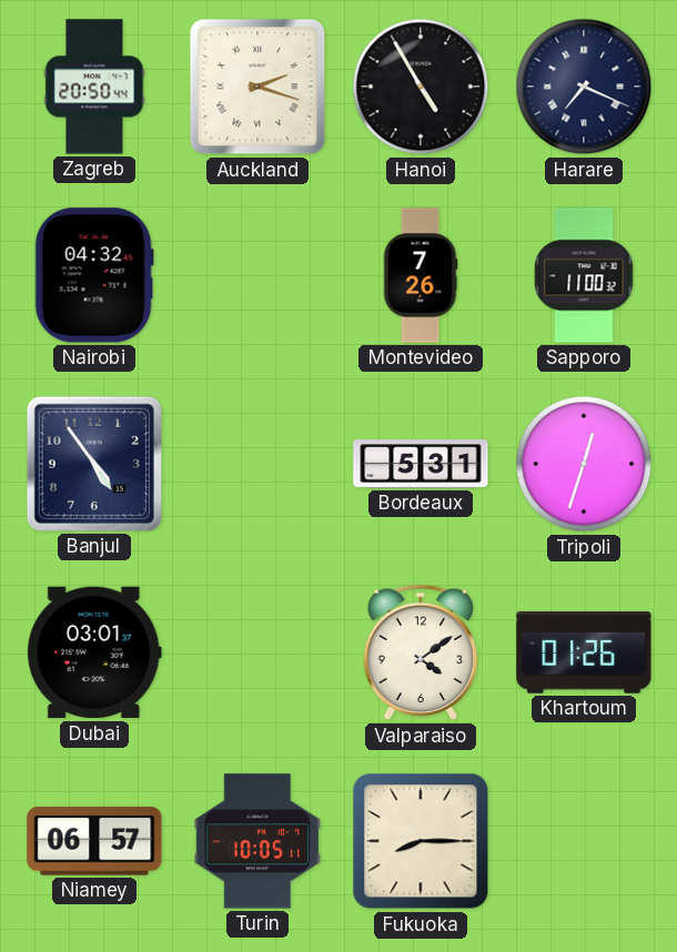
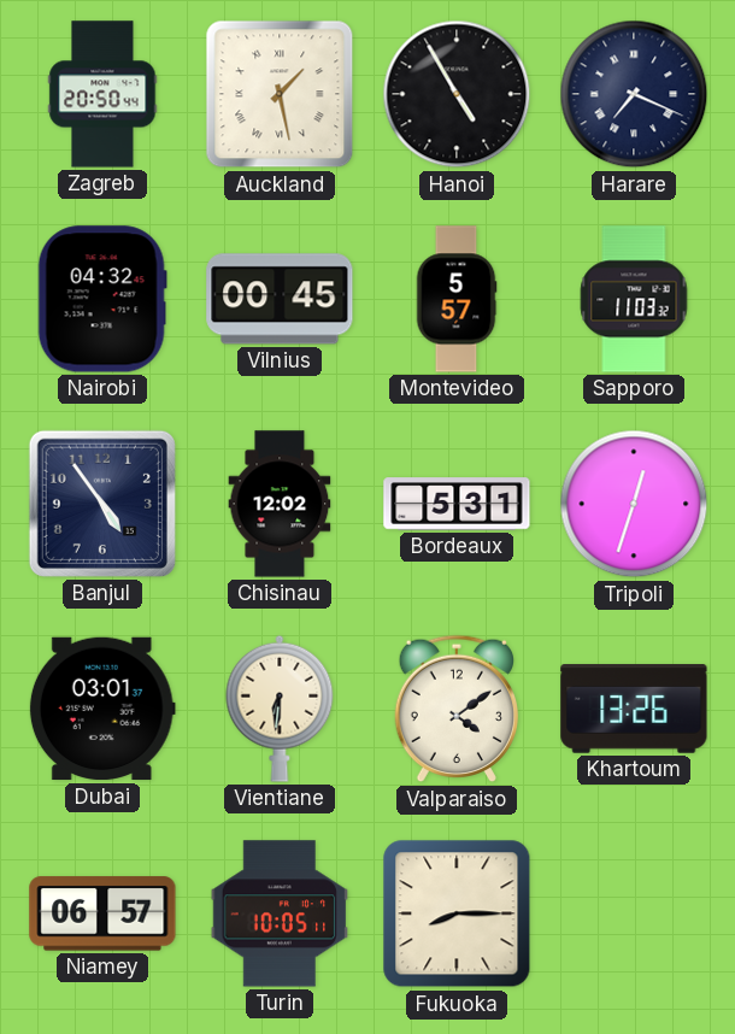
Auckland: 2:18 -> 1:28 (280, 94)
Vilnius: none -> 00:45 (280, 299)
Montevideo: 7:26 -> 5:57 (457, 299)
Sapporo: 11:00 -> 11:03 (634, 299)
Chisinau: none -> 12:02 (280, 504)
Vientiane: none -> 6:31 (280, 709)
Khartoum: 01:26 -> 13:26 (634, 709)
